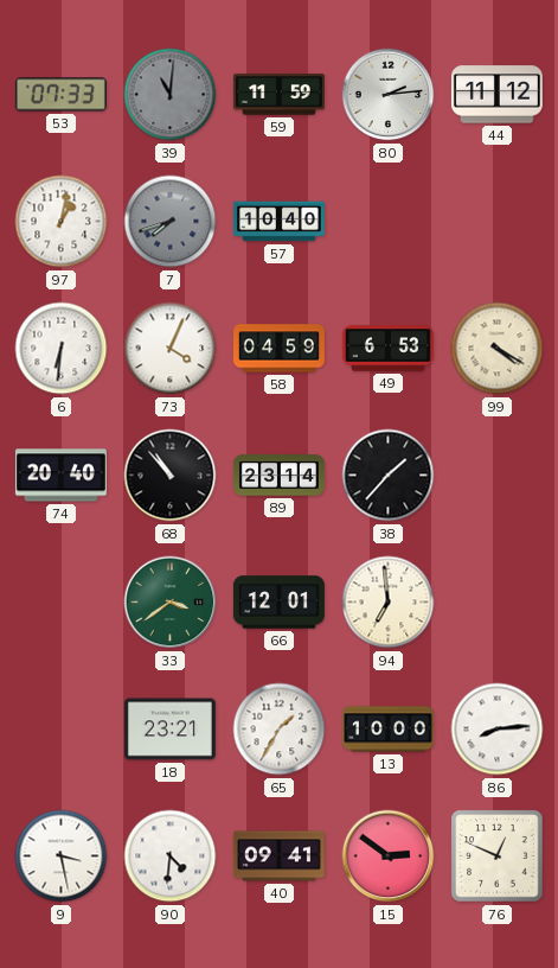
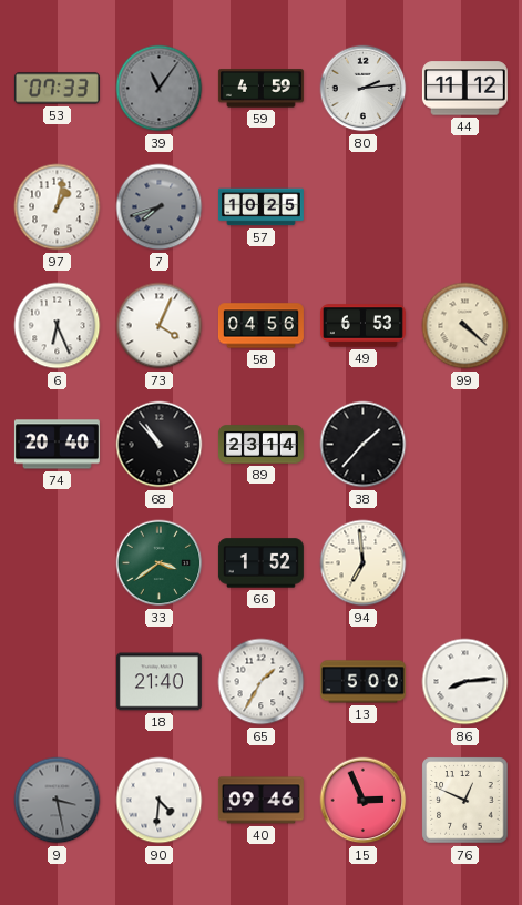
39: 11:01 -> 11:06 (160, 89)
59: 11:59 -> 4:59 (260, 89)
57: 10:40 -> 10:25 (260, 207)
6: 6:31 -> 6:26 (58, 326)
58: 04:59 -> 04:56 (260, 326)
99: 4:20 -> 4:22 (465, 326)
66: 12:01 -> 1:52 (260, 563)
18: 23:21 -> 21:40 (158, 682)
13: 10:00 -> 5:00 (362, 682)
9 dial: white -> grey (58, 801)
40: 09:41 -> 09:46 (260, 801)
15: 2:51 -> 2:56 (364, 801)
